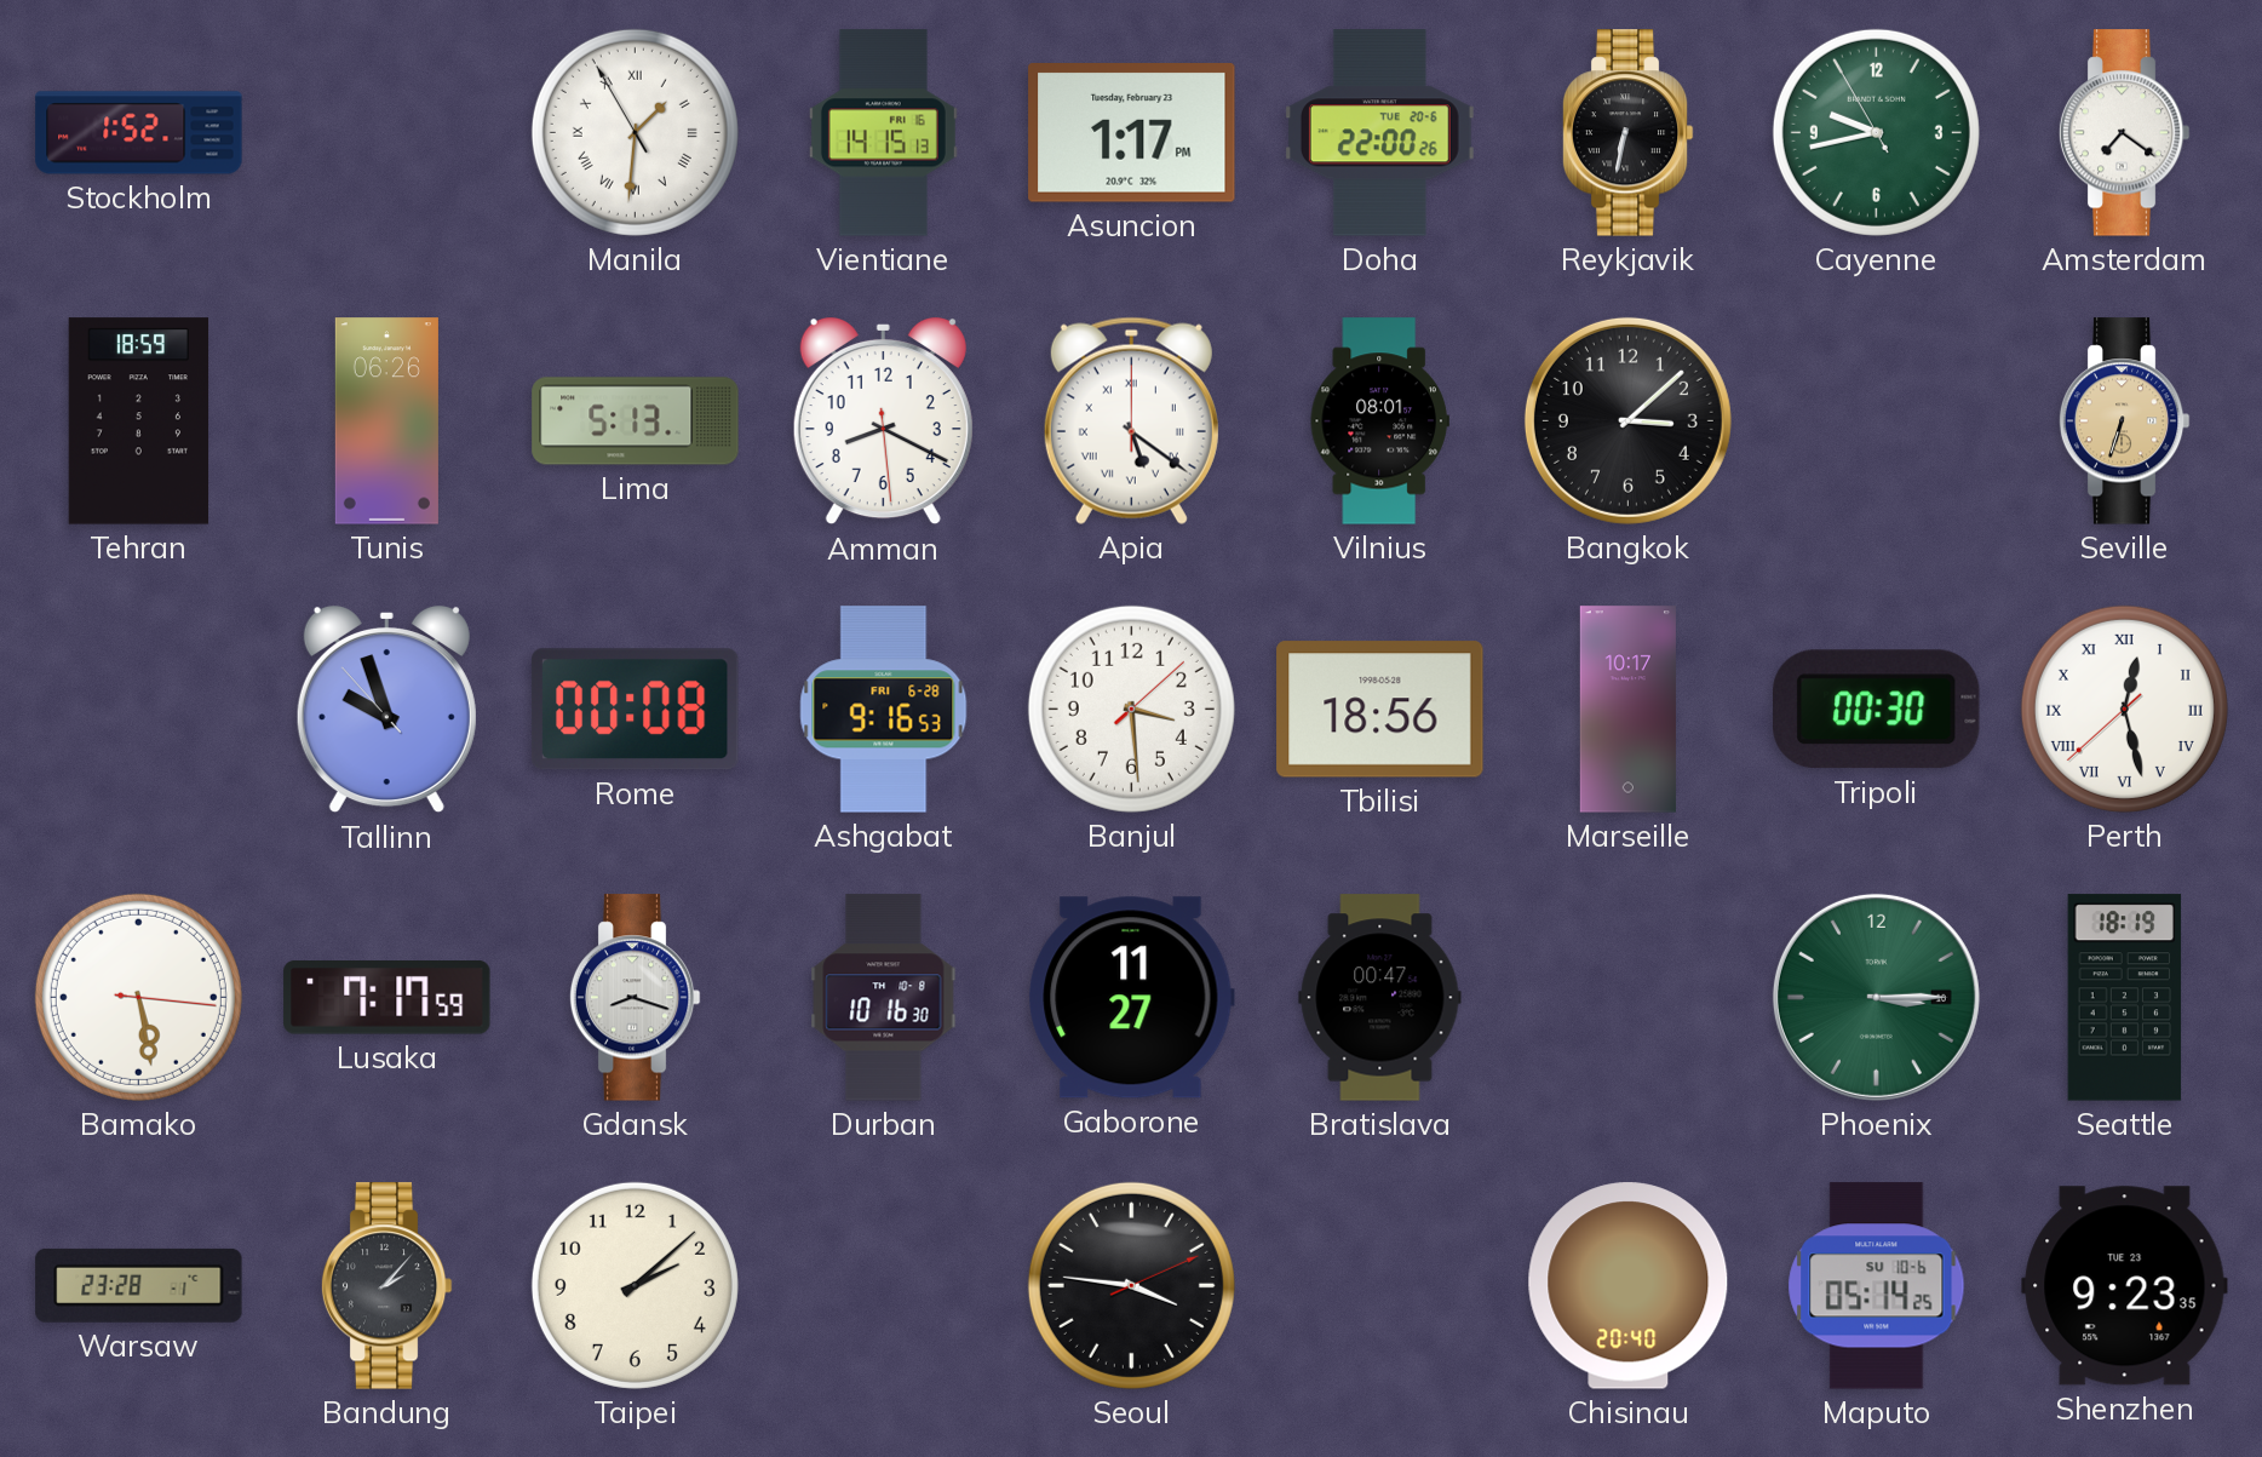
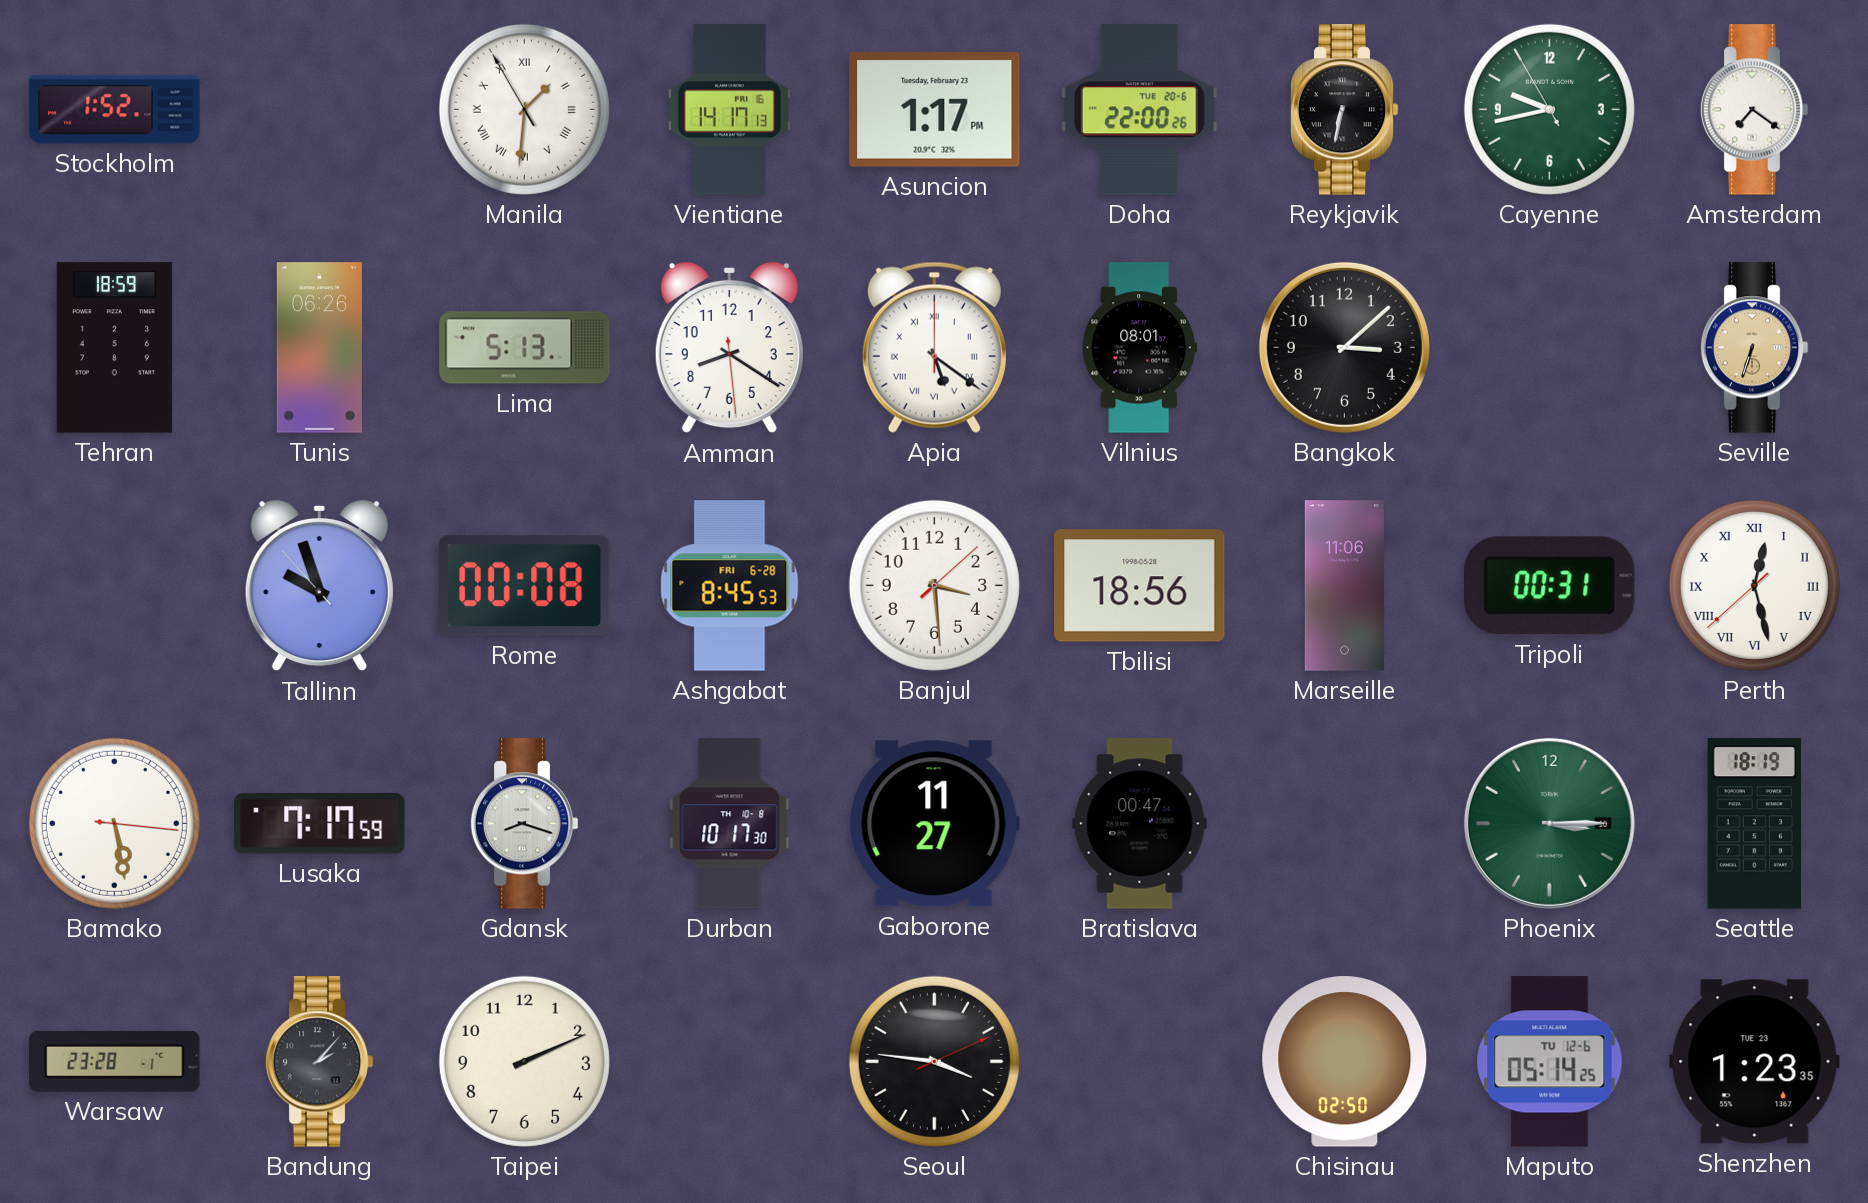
Vientiane: 14:15 -> 14:17 (729, 110)
Amman: 8:19 -> 8:20 (729, 348)
Ashgabat: 9:16 -> 8:45 (730, 586)
Marseille: 10:17 -> 11:06 (1344, 586)
Tripoli: 00:30 -> 00:31 (1549, 586)
Durban: 10:16 -> 10:17 (730, 824)
Taipei: 2:08 -> 2:11 (524, 1061)
Chisinau: 20:40 -> 02:50 (1345, 1062)
Maputo date: SU 10-6 -> TU 12-6 (1550, 1062)
Shenzhen: 9:23 -> 1:23 (1755, 1062)
